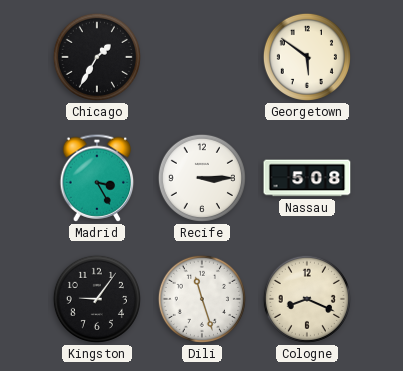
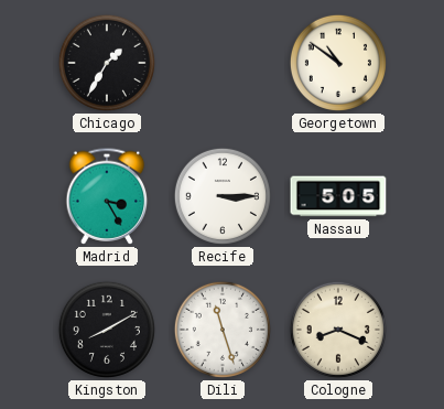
Georgetown: 5:51 -> 10:51 (338, 63)
Nassau: 5:08 -> 5:05 (338, 196)
Kingston: 9:06 -> 8:10 (107, 330)
